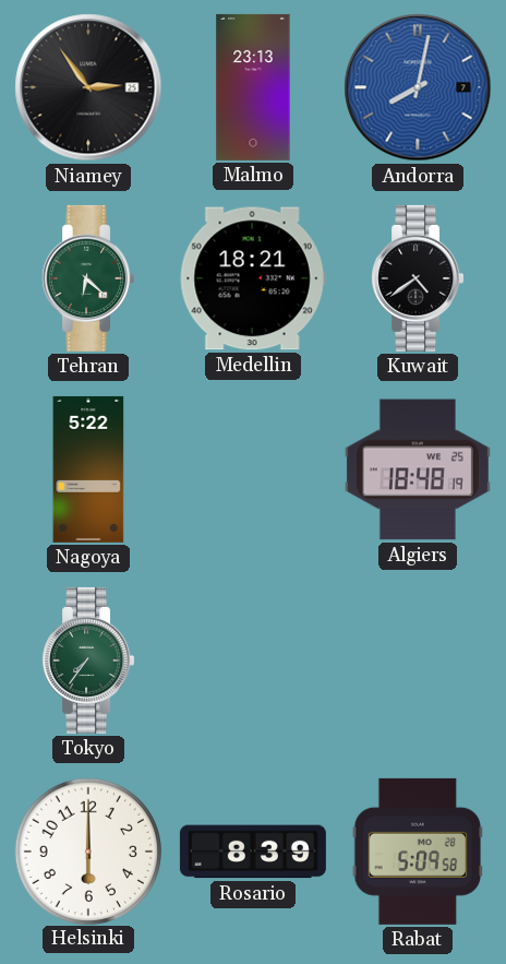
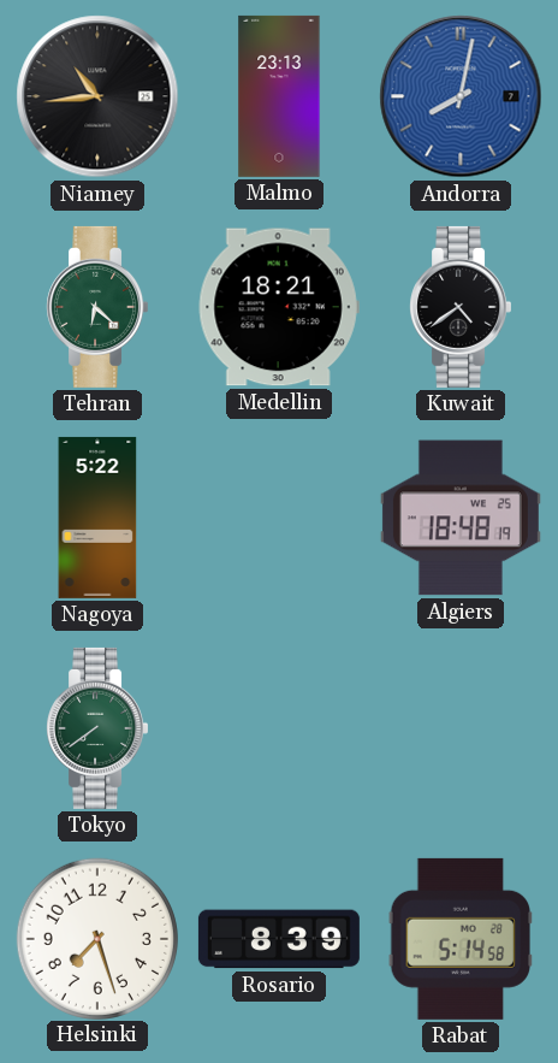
Niamey: 2:54 -> 10:44 (97, 96)
Tokyo: 7:36 -> 7:39 (96, 728)
Helsinki: 6:00 -> 7:27 (96, 938)
Rabat: 5:09 -> 5:14 (459, 939)
